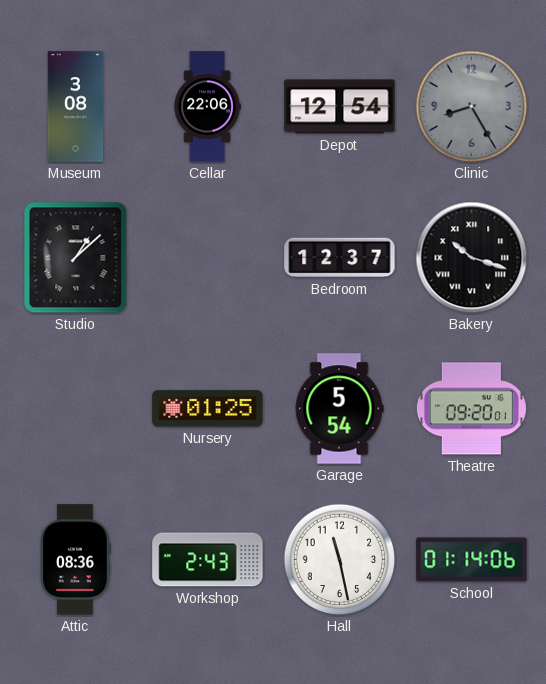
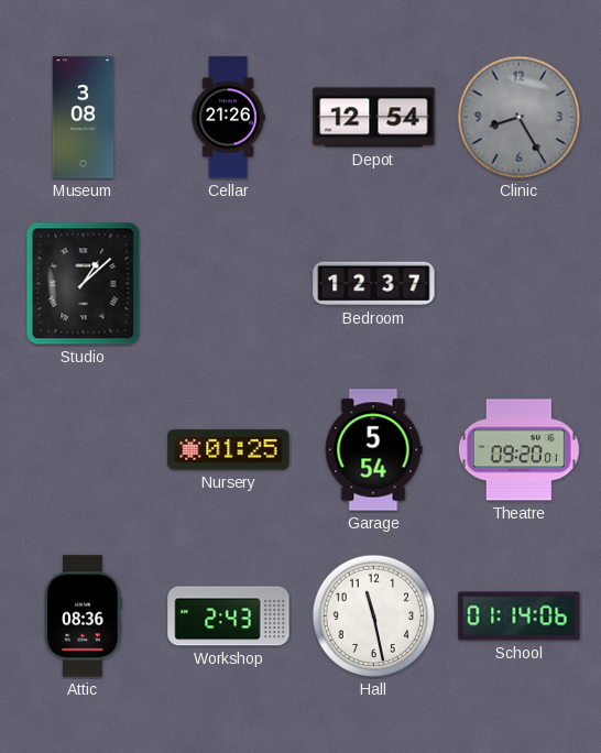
Cellar: 22:06 -> 21:26 (228, 118)
Bakery: 10:18 -> none (472, 258)
